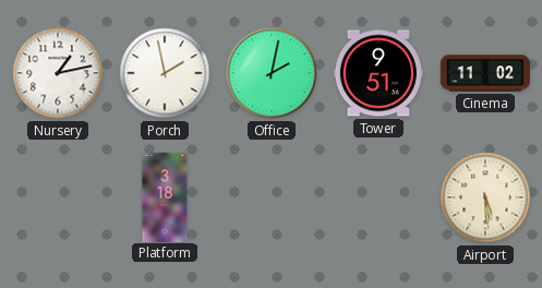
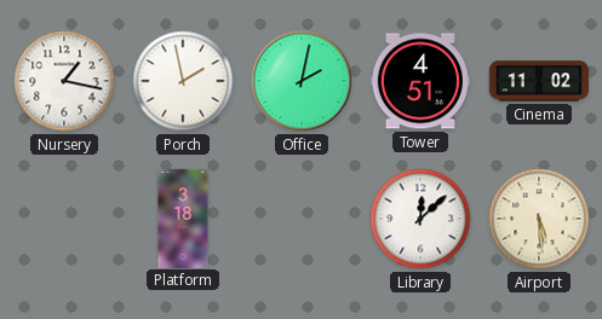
Nursery: 1:13 -> 1:17 (64, 81)
Tower: 9:51 -> 4:51 (420, 81)
Library: none -> 12:08 (420, 219)
